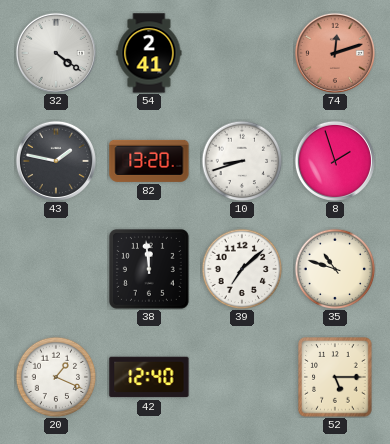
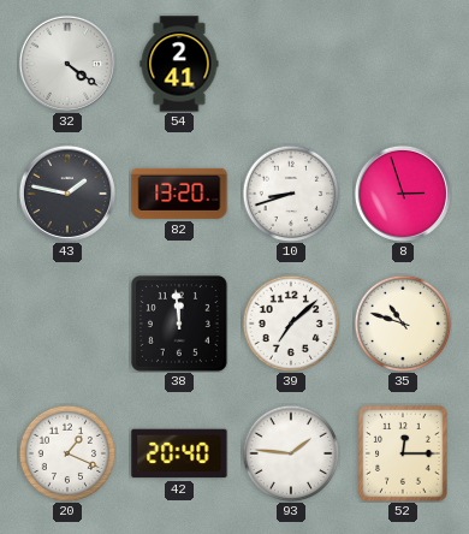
74: 12:12 -> none (335, 53)
8: 1:57 -> 2:57 (403, 194)
42: 12:40 -> 20:40 (179, 453)
93: none -> 1:46 (291, 453)
52: 5:15 -> 12:15 (403, 453)
